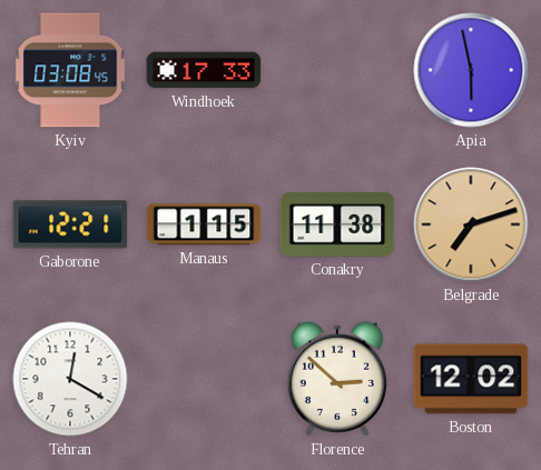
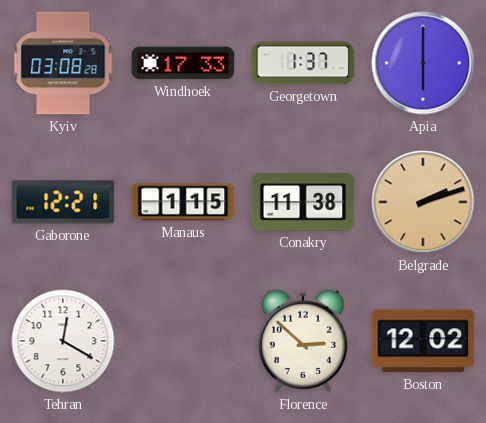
Kyiv: 03:08:45 -> 03:08:28 (63, 63)
Georgetown: none -> 1:37 (303, 63)
Apia: 5:58 -> 6:00 (423, 63)
Belgrade: 7:12 -> 2:12 (423, 202)
